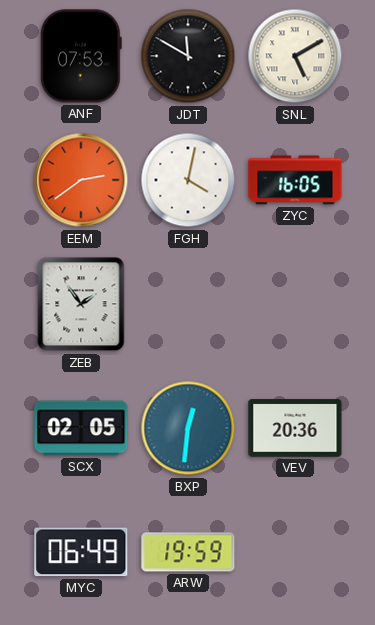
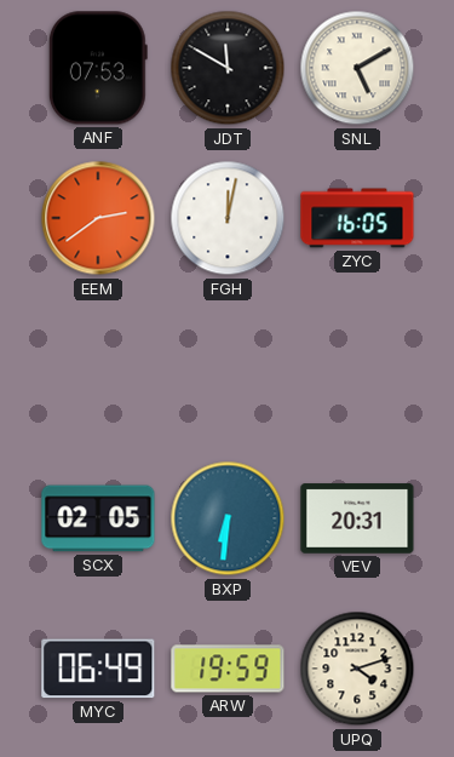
FGH: 4:02 -> 12:02 (228, 218)
ZEB: 1:54 -> none (81, 304)
BXP: 12:31 -> 6:31 (228, 518)
VEV: 20:36 -> 20:31 (357, 518)
UPQ: none -> 4:12 (357, 669)
